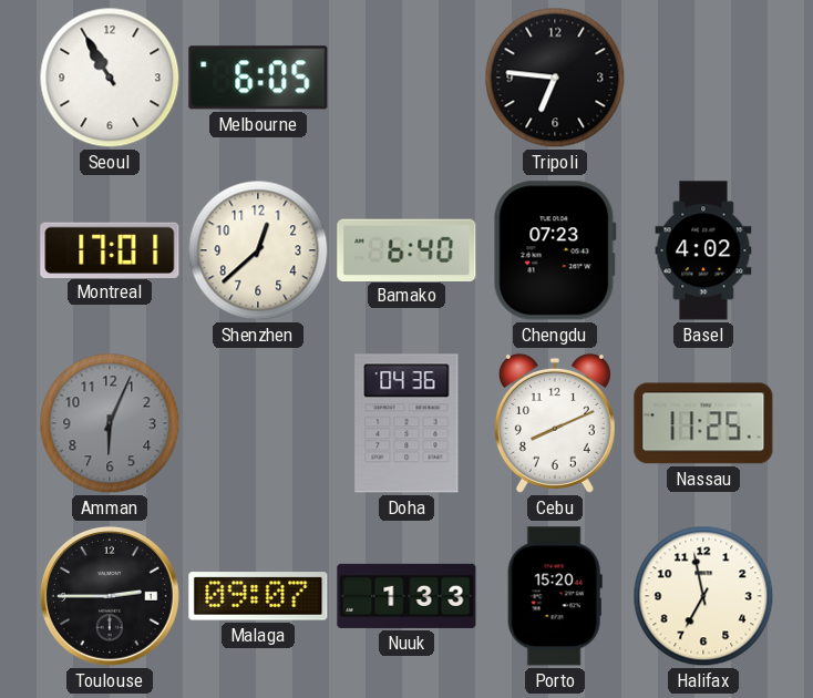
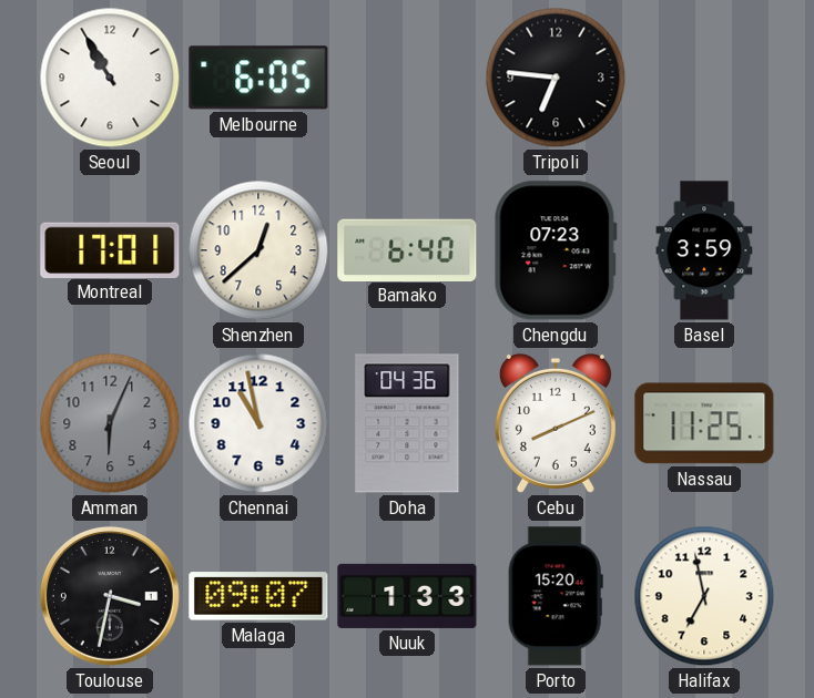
Basel: 4:02 -> 3:59 (704, 250)
Chennai: none -> 10:58 (258, 423)
Toulouse: 2:45 -> 3:32 (111, 597)
